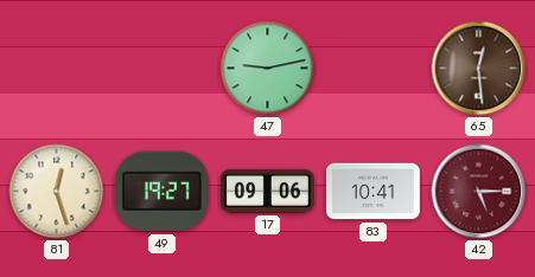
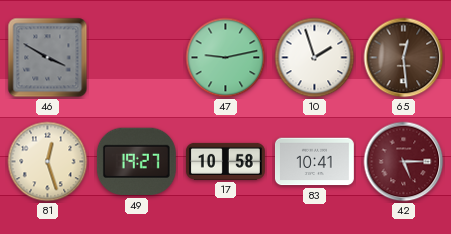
46: none -> 3:50 (48, 58)
10: none -> 1:57 (315, 58)
17: 09:06 -> 10:58 (225, 161)
